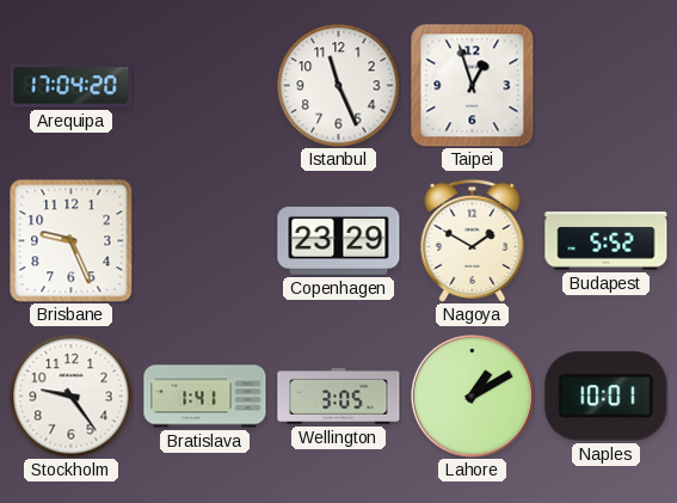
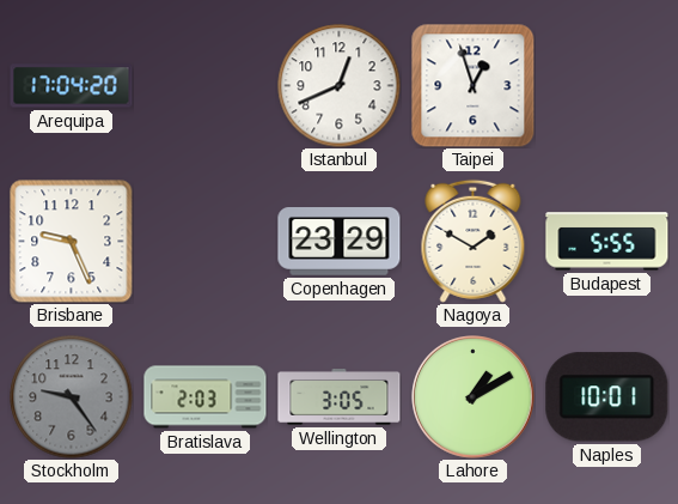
Istanbul: 11:26 -> 12:41 (340, 86)
Budapest: 5:52 -> 5:55 (607, 242)
Stockholm dial: white -> grey (72, 397)
Bratislava: 1:41 -> 2:03 (206, 397)
